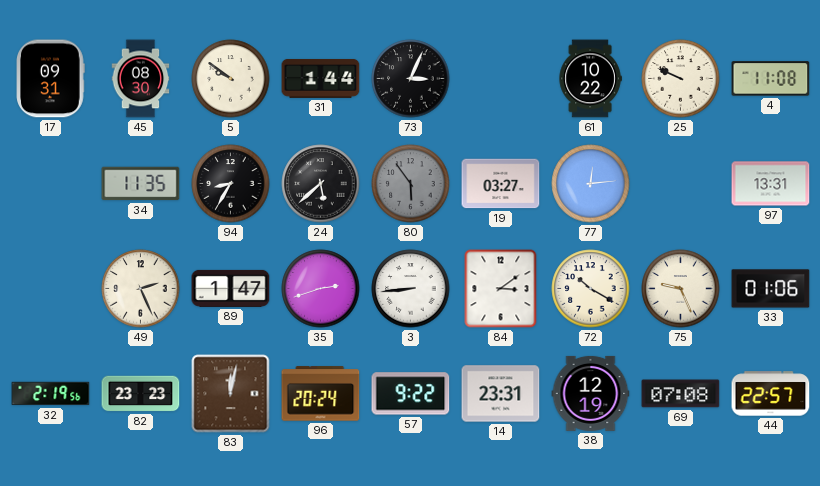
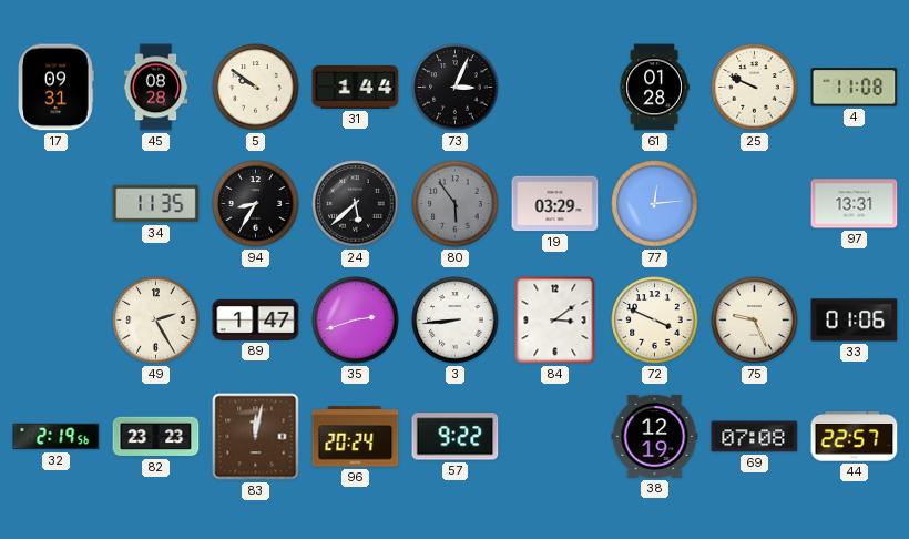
45: 08:30 -> 08:28 (156, 88)
61: 10:22 -> 01:28 (654, 88)
19: 03:27 -> 03:29 (555, 204)
49: 2:26 -> 2:25 (156, 321)
72: 10:20 -> 3:49 (655, 321)
14: 23:31 -> none (501, 394)
